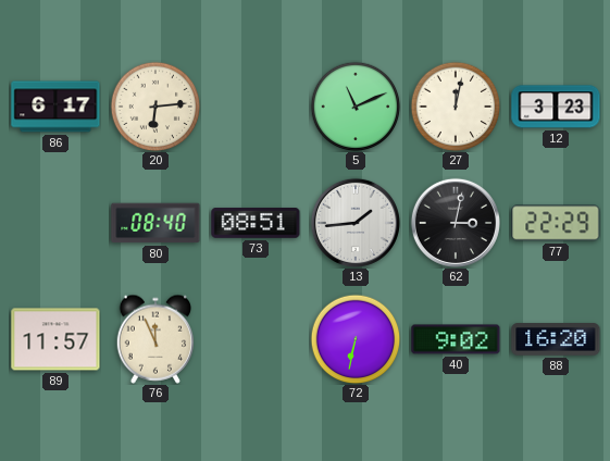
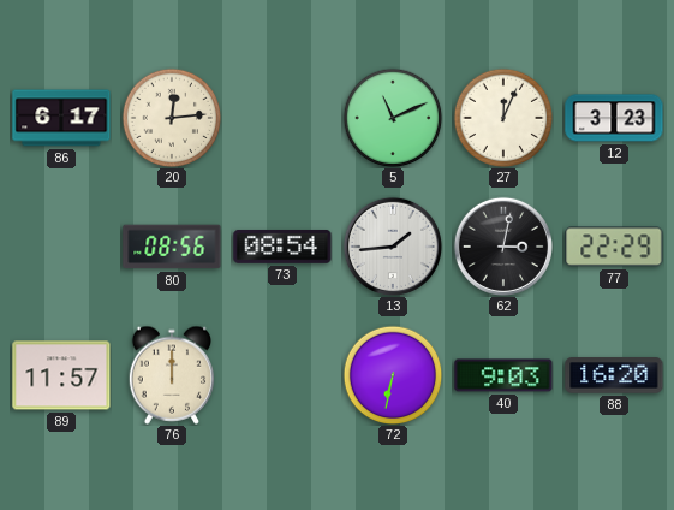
20: 6:14 -> 12:14 (172, 118)
27: 12:02 -> 12:04 (503, 118)
80: 08:40 -> 08:56 (172, 247)
73: 08:51 -> 08:54 (282, 248)
76: 11:56 -> 12:00 (172, 375)
40: 9:02 -> 9:03 (503, 375)
